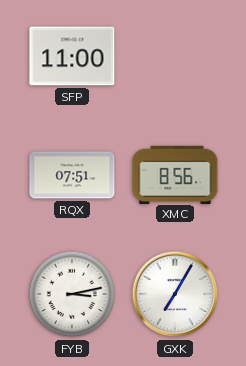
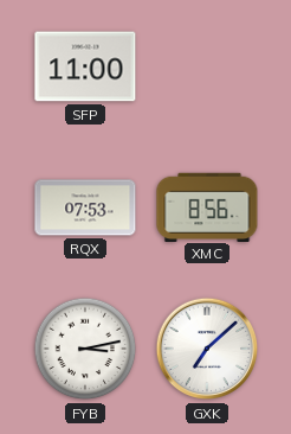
RQX: 07:51 -> 07:53 (85, 208)
GXK: 7:05 -> 7:08 (207, 349)
